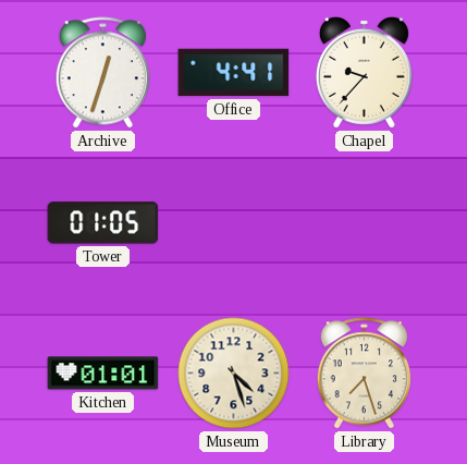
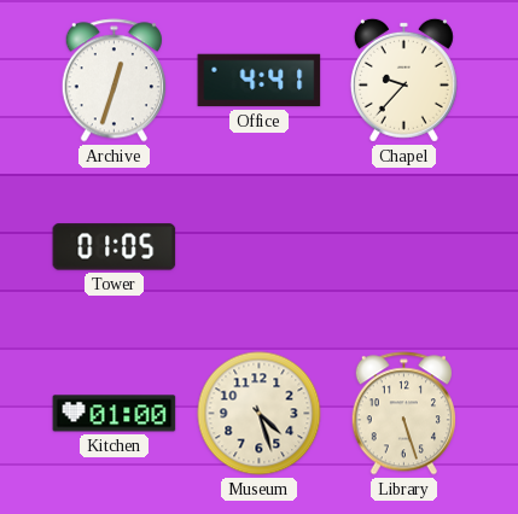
Kitchen: 01:01 -> 01:00 (115, 414)
Library: 7:27 -> 5:27 (403, 414)
